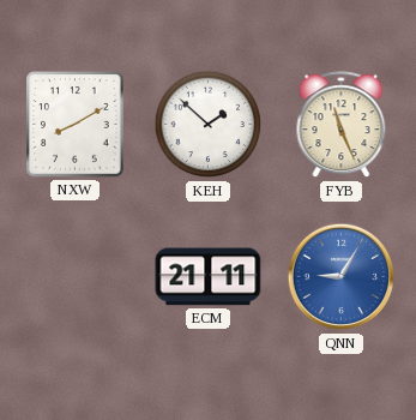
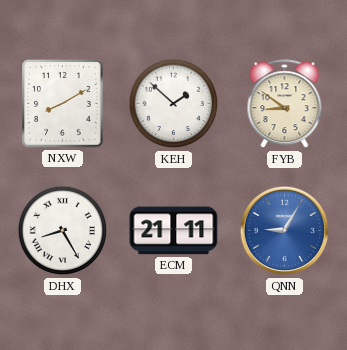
FYB: 11:26 -> 8:51 (285, 104)
DHX: none -> 8:25 (63, 231)
